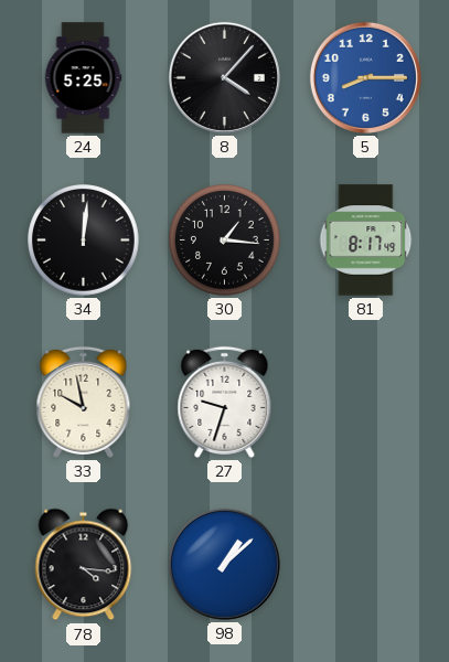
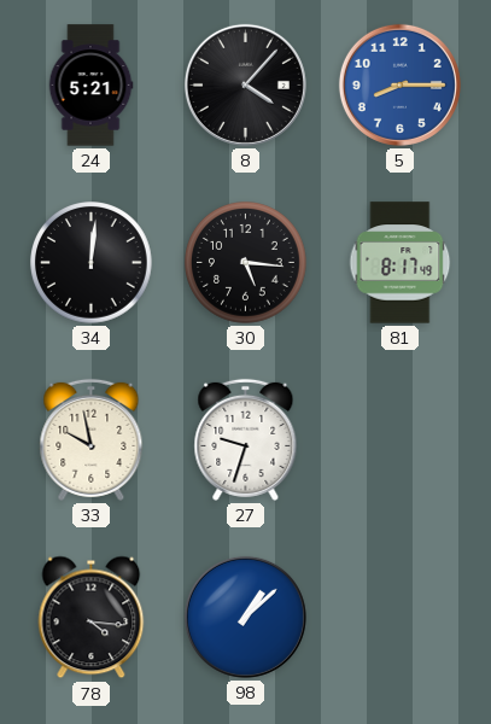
24: 5:25 -> 5:21 (90, 86)
30: 1:16 -> 5:16 (246, 263)
